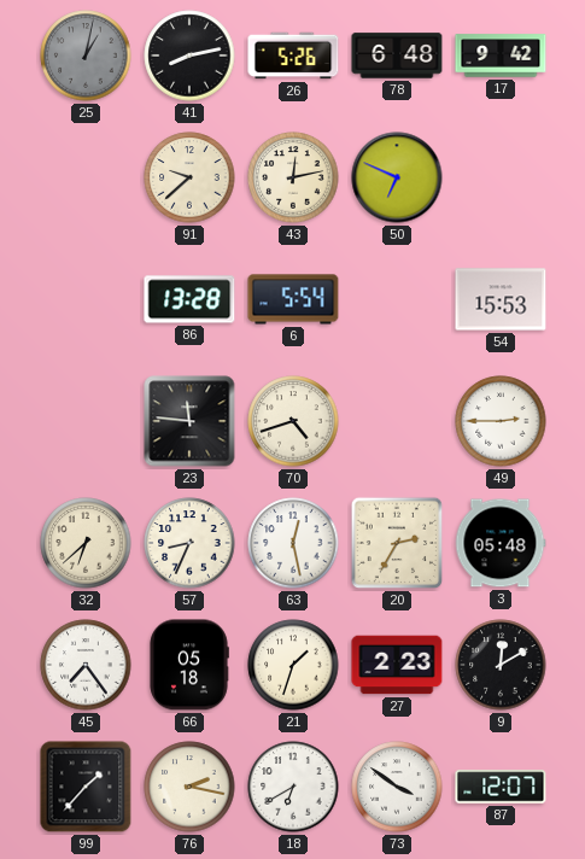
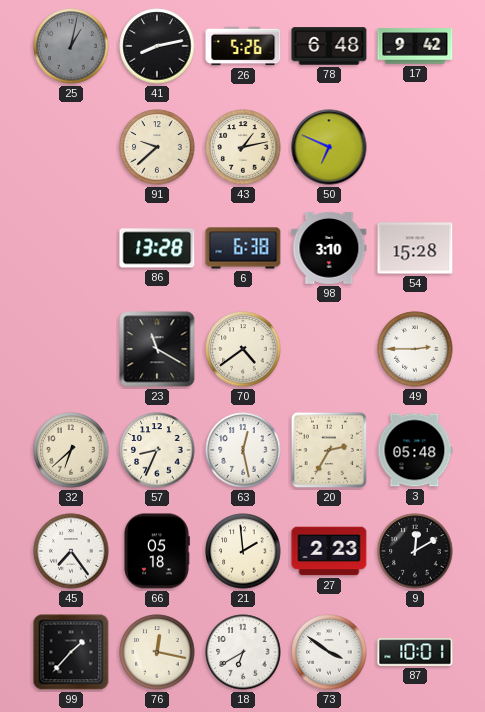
43: 12:13 -> 1:13 (243, 147)
6: 5:54 -> 6:38 (243, 248)
98: none -> 3:10 (329, 248)
54: 15:53 -> 15:28 (415, 248)
23: 11:46 -> 11:20 (157, 349)
70: 4:42 -> 4:39 (243, 349)
21: 1:33 -> 1:59 (243, 551)
76: 2:17 -> 12:17 (157, 652)
87: 12:07 -> 10:01 (415, 652)
